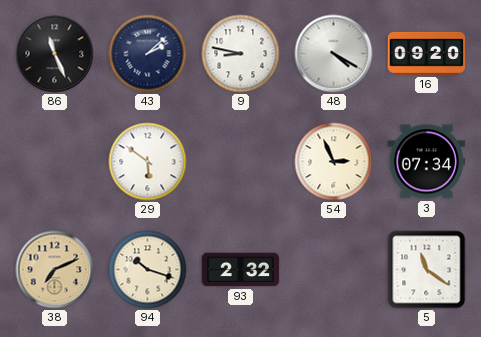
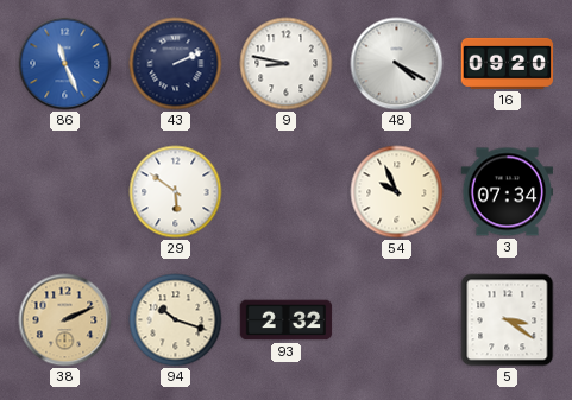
86 dial: black -> blue (65, 64)
43: 2:08 -> 2:11 (176, 64)
54: 2:56 -> 9:56 (397, 192)
38: 7:11 -> 2:11 (65, 320)
5: 11:21 -> 3:21 (508, 320)
